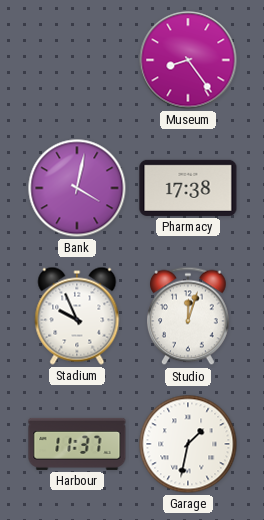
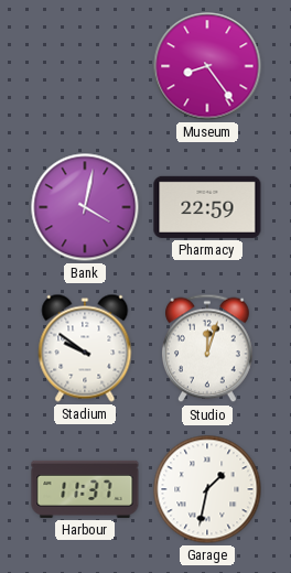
Pharmacy: 17:38 -> 22:59 (207, 207)
Stadium: 9:56 -> 9:51 (85, 348)
